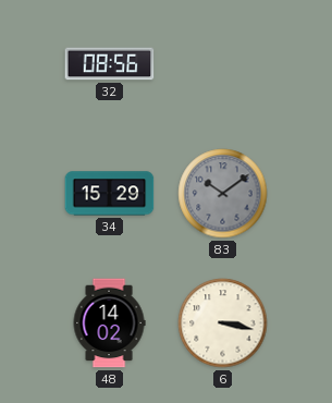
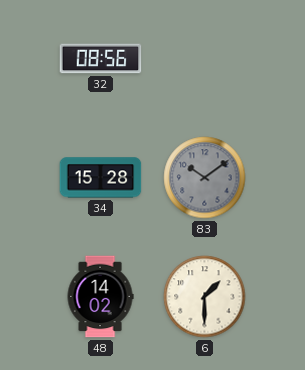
34: 15:29 -> 15:28 (101, 178)
6: 3:17 -> 1:30 (205, 297)
